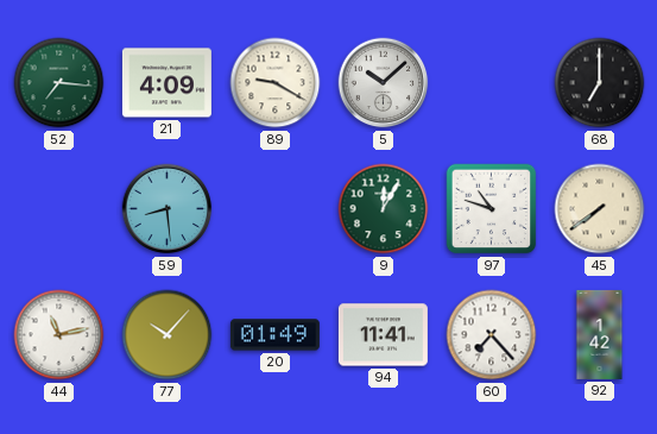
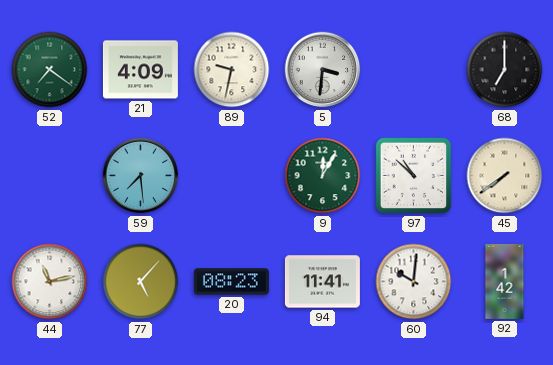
52: 7:16 -> 7:21 (50, 70)
89: 9:20 -> 9:32 (232, 70)
5: 10:08 -> 3:31 (323, 70)
59: 8:29 -> 7:29 (141, 176)
97: 10:48 -> 10:52 (414, 176)
77: 10:07 -> 5:07 (141, 282)
20: 01:49 -> 08:23 (231, 282)
60: 7:23 -> 10:01 (414, 282)
